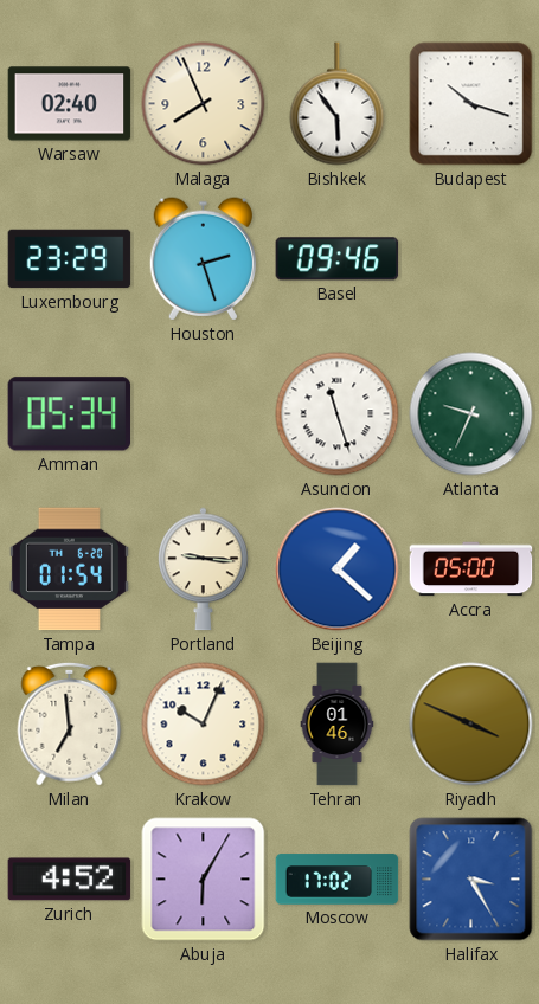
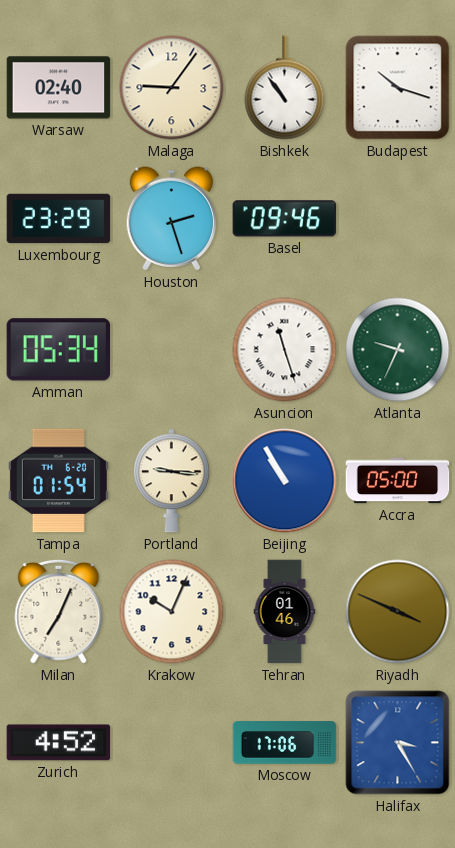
Malaga: 7:56 -> 9:06 (172, 88)
Bishkek: 5:54 -> 10:54 (285, 88)
Beijing: 1:22 -> 10:55 (285, 481)
Milan: 6:59 -> 7:04 (59, 611)
Abuja: 6:05 -> none (204, 880)
Moscow: 17:02 -> 17:06 (285, 743)
